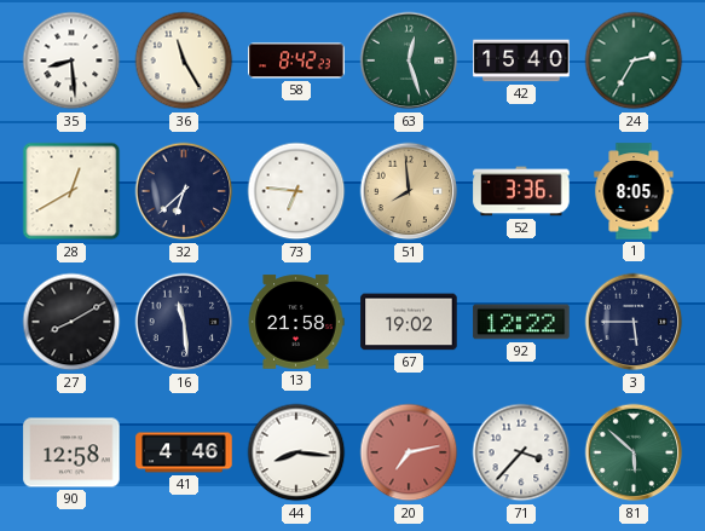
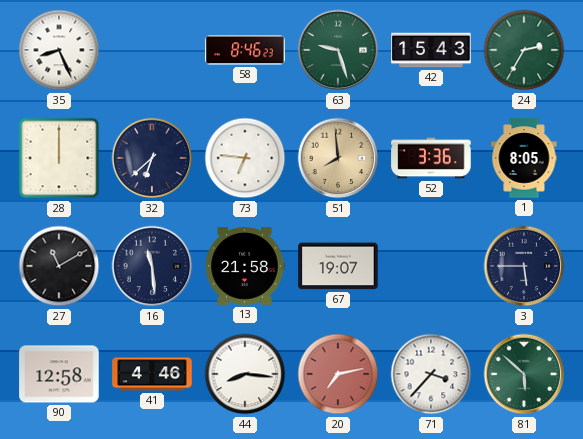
35: 8:29 -> 8:26 (59, 50)
36: 11:25 -> none (184, 60)
58: 8:42 -> 8:46 (245, 50)
63: 12:27 -> 9:27 (338, 50)
42: 15:40 -> 15:43 (431, 50)
28: 12:40 -> 12:00 (59, 158)
27: 8:10 -> 11:10 (59, 266)
67: 19:02 -> 19:07 (338, 266)
92: 12:22 -> none (521, 322)
